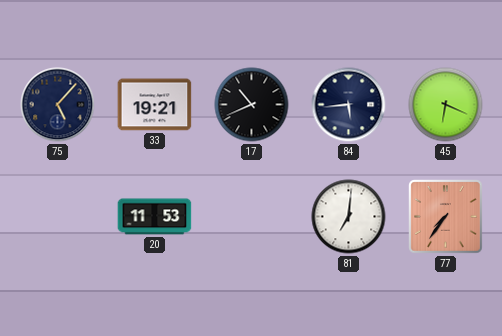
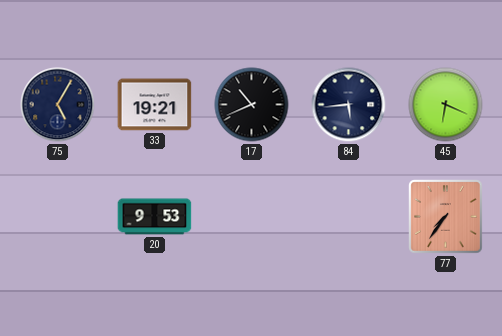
75: 5:07 -> 5:05 (58, 105)
20: 11:53 -> 9:53 (155, 217)
81: 7:01 -> none (349, 217)
